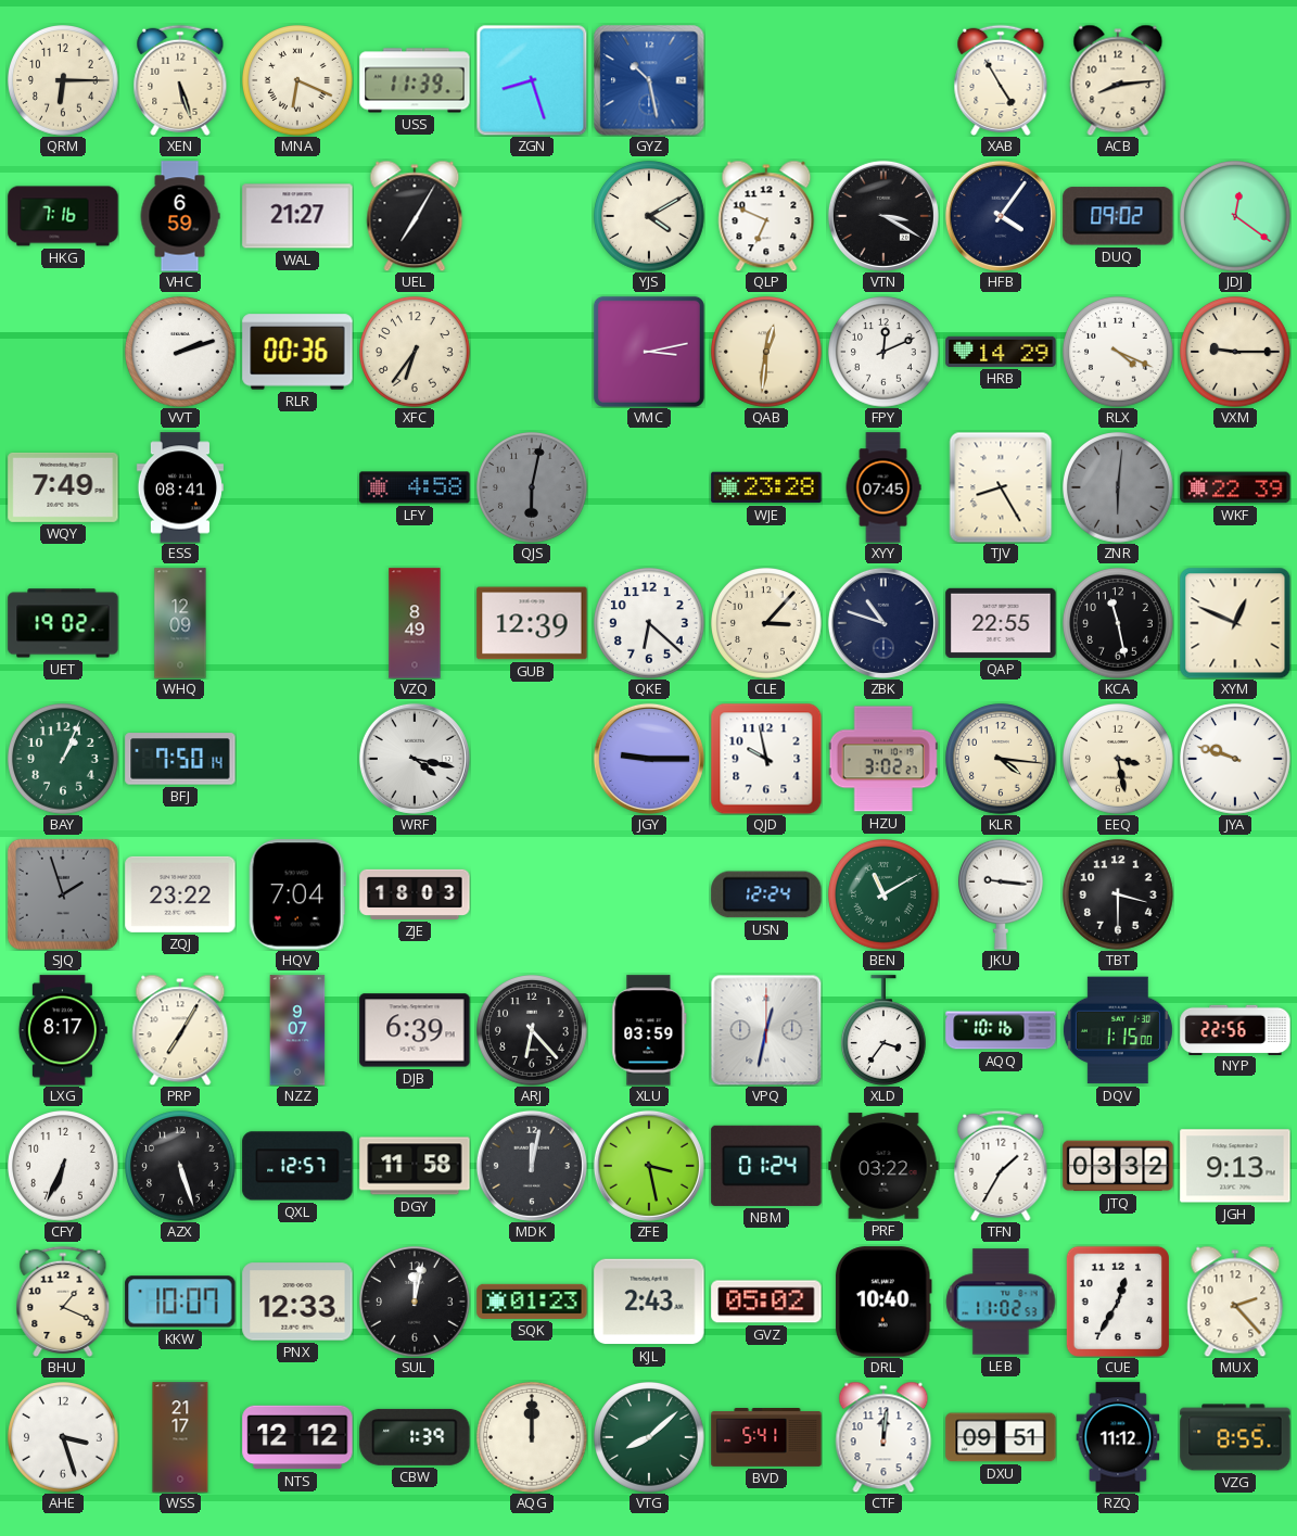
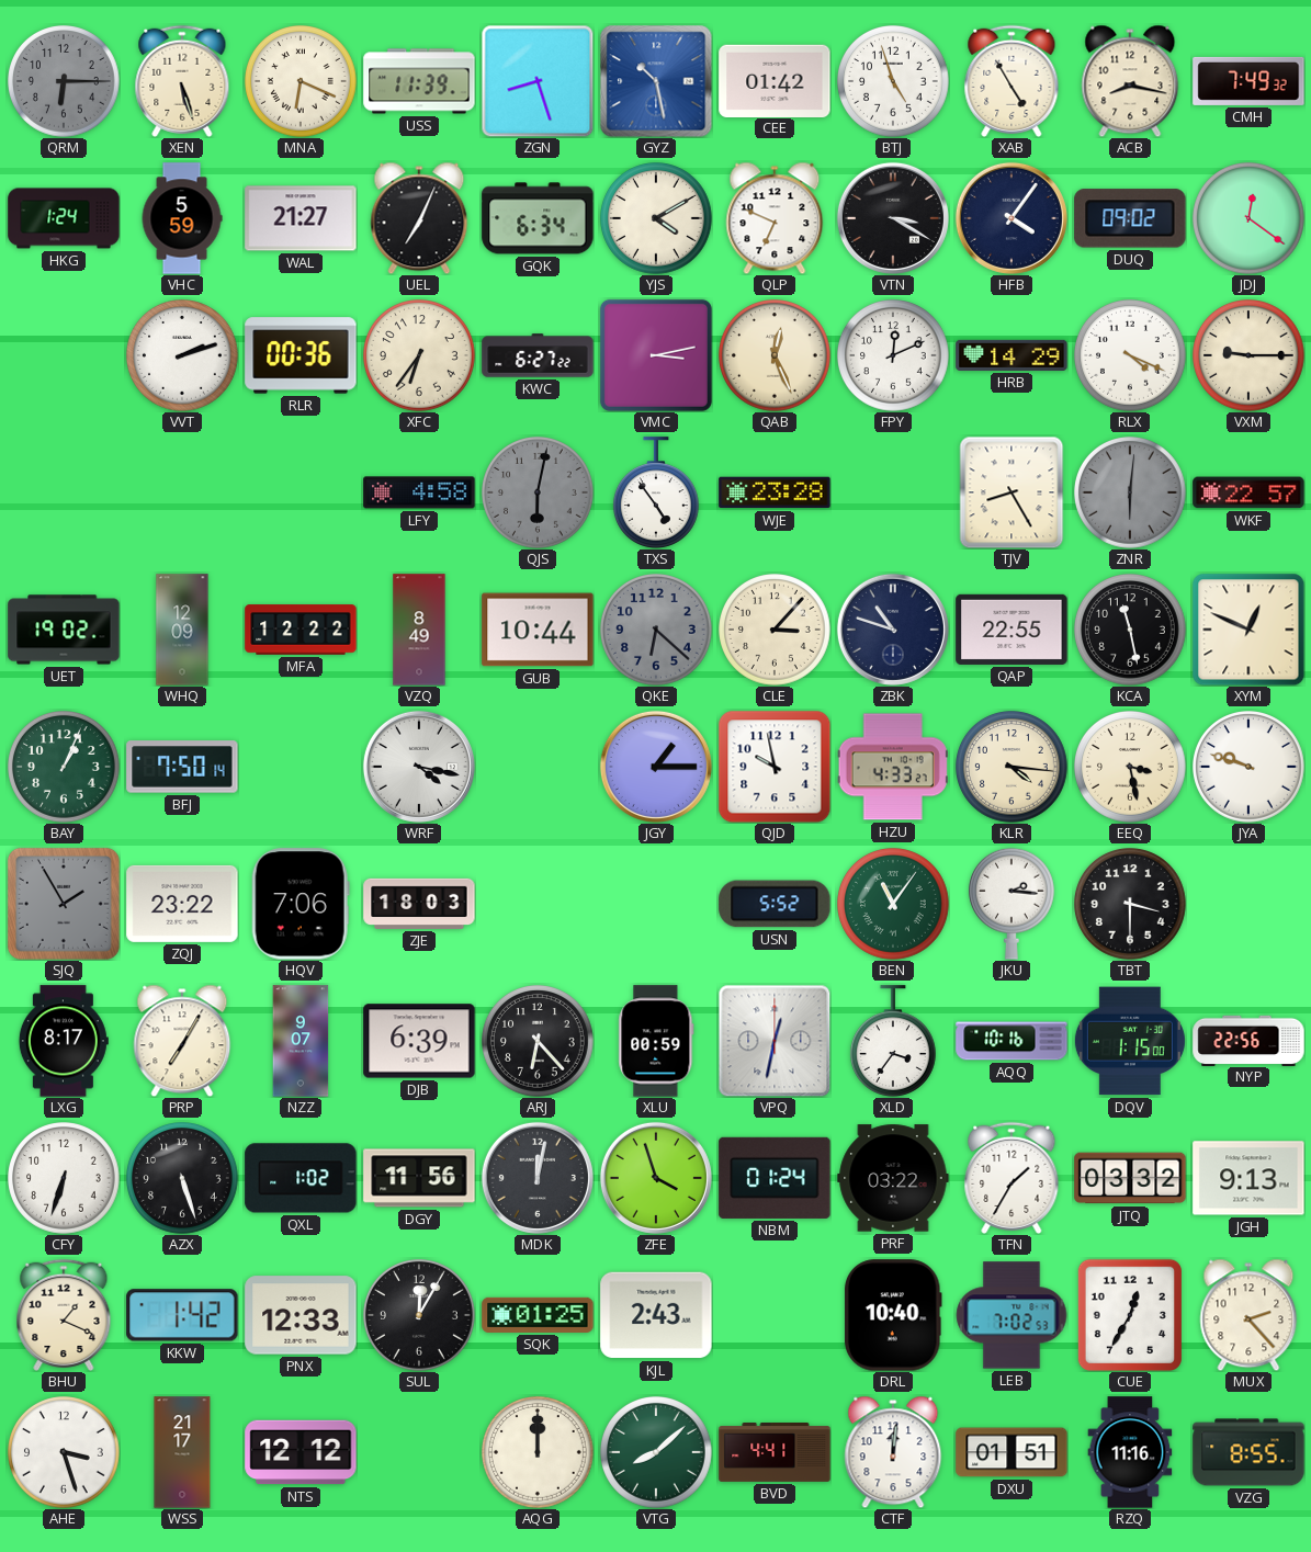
QRM dial: cream -> grey (65, 82)
CEE: none -> 01:42 (775, 80)
BTJ: none -> 4:57 (894, 82)
ACB: 8:14 -> 8:17 (1130, 81)
CMH: none -> 7:49 (1248, 81)
HKG: 7:16 -> 1:24 (64, 218)
VHC: 6:59 -> 5:59 (182, 218)
UEL: 7:05 -> 7:04 (419, 218)
GQK: none -> 6:34 (538, 218)
KWC: none -> 6:27 (538, 355)
QAB: 12:31 -> 12:26 (776, 356)
WQY: 7:49 -> none (63, 487)
ESS: 08:41 -> none (180, 487)
TXS: none -> 4:54 (656, 492)
XYY: 07:45 -> none (883, 487)
WKF: 22:39 -> 22:57 (1248, 492)
MFA: none -> 12:22 (301, 630)
GUB: 12:39 -> 10:44 (538, 630)
QKE dial: white -> grey (657, 631)
JGY: 9:15 -> 1:15 (656, 767)
HZU: 3:02 -> 4:33 (893, 767)
SJQ: 1:57 -> 1:55 (64, 904)
HQV: 7:04 -> 7:06 (301, 904)
USN: 12:24 -> 5:52 (775, 904)
BEN: 11:10 -> 11:06 (894, 905)
JKU: 9:16 -> 2:16 (1011, 904)
XLU: 03:59 -> 00:59 (656, 1041)
CFY: 6:34 -> 6:33 (65, 1179)
QXL: 12:57 -> 1:02 (301, 1178)
DGY: 11:58 -> 11:56 (419, 1178)
ZFE: 3:28 -> 3:57 (656, 1178)
KKW: 10:07 -> 1:42 (182, 1315)
SUL: 12:02 -> 12:05 (420, 1316)
SQK: 01:23 -> 01:25 (538, 1315)
GVZ: 05:02 -> none (766, 1302)
LEB: 11:02 -> 7:02 (1011, 1315)
CBW: 1:39 -> none (415, 1437)
BVD: 5:41 -> 4:41 (775, 1453)
DXU: 09:51 -> 01:51 (1011, 1452)
RZQ: 11:12 -> 11:16 (1130, 1452)
